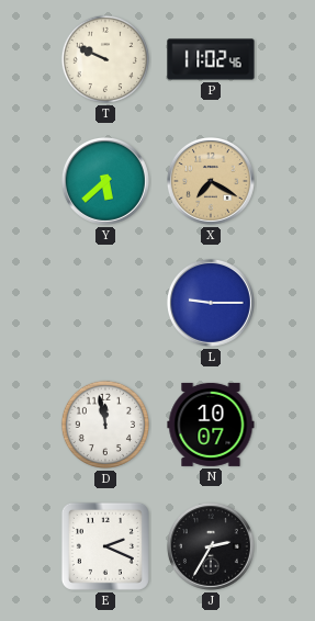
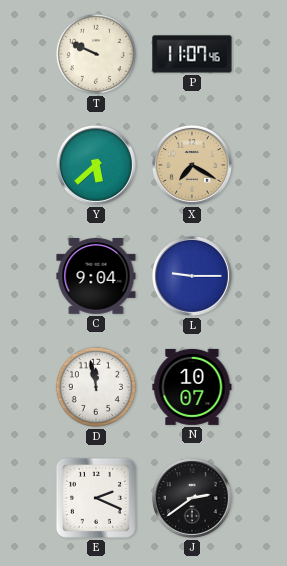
P: 11:02 -> 11:07 (192, 54)
C: none -> 9:04 (96, 277)
J: 2:35 -> 2:39 (192, 498)
